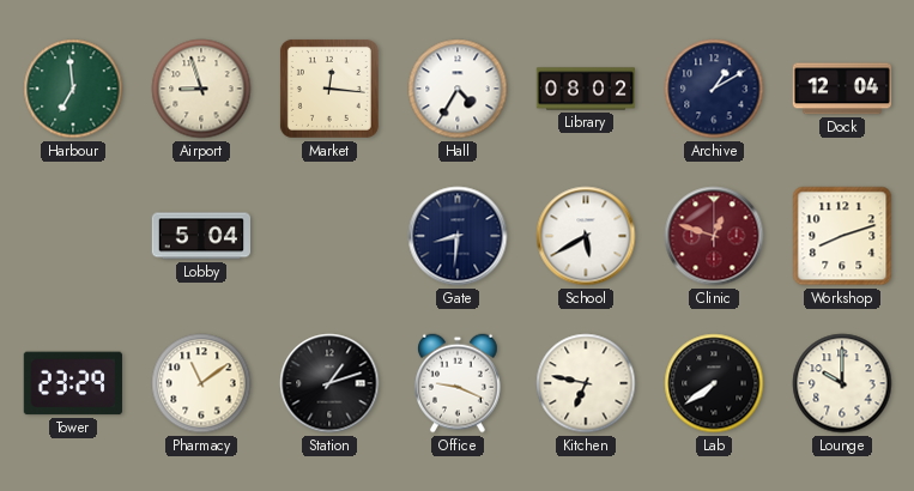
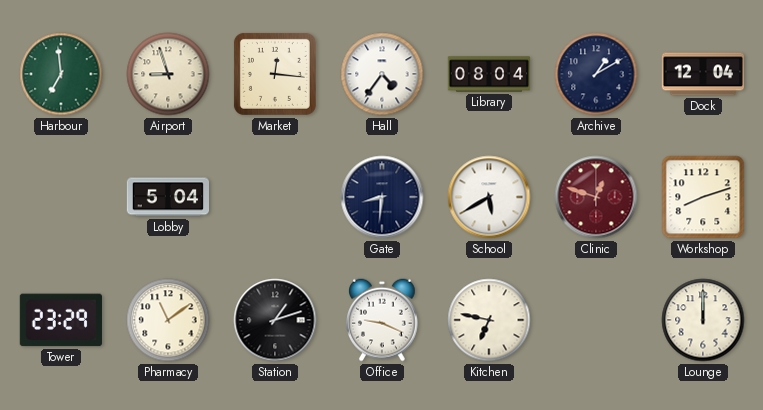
Hall: 4:35 -> 4:36 (382, 74)
Library: 08:02 -> 08:04 (489, 74)
Lab: 7:39 -> none (714, 383)
Lounge: 10:00 -> 12:00 (703, 320)
